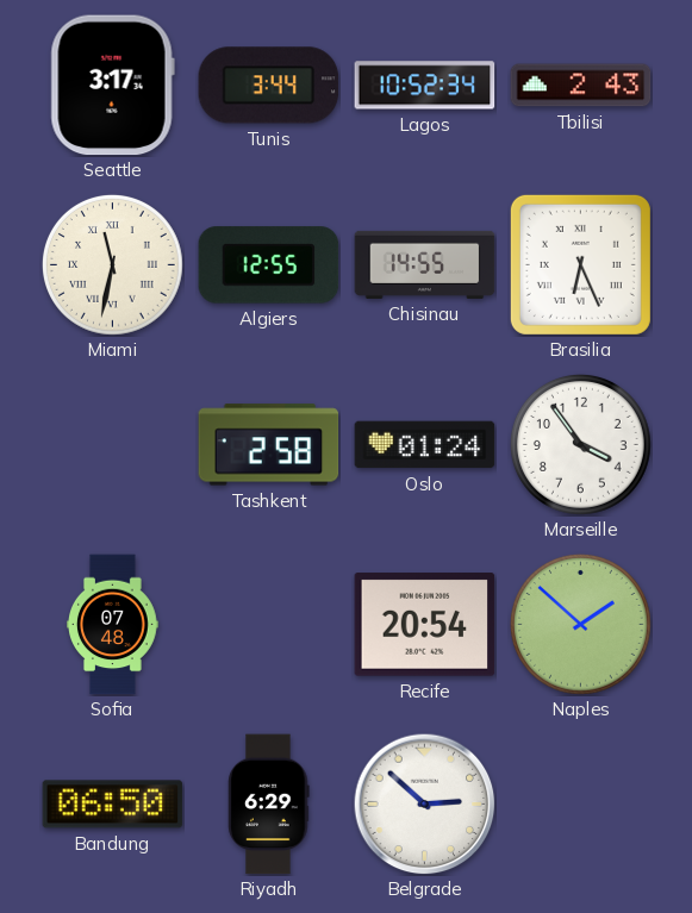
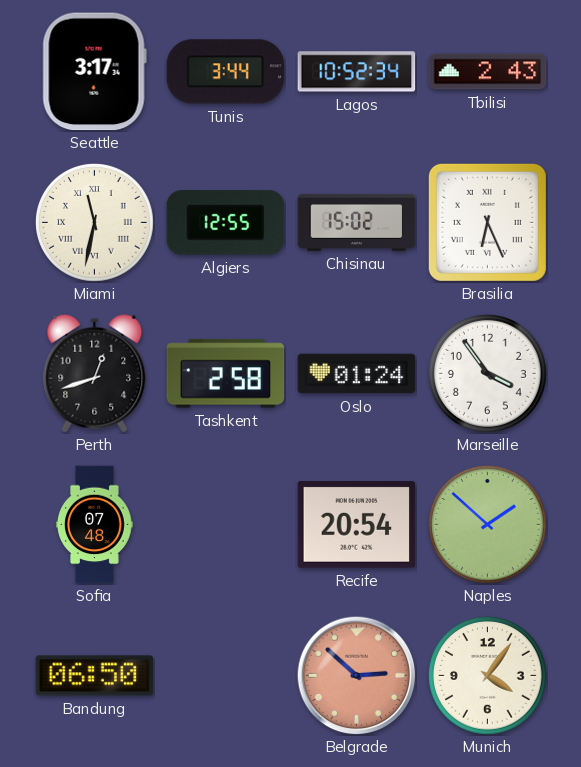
Chisinau: 14:55 -> 15:02 (357, 222)
Perth: none -> 12:42 (95, 373)
Riyadh: 6:29 -> none (269, 805)
Belgrade dial: white -> salmon (356, 675)
Munich: none -> 4:06 (488, 676)
